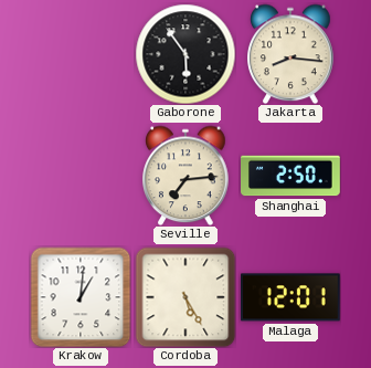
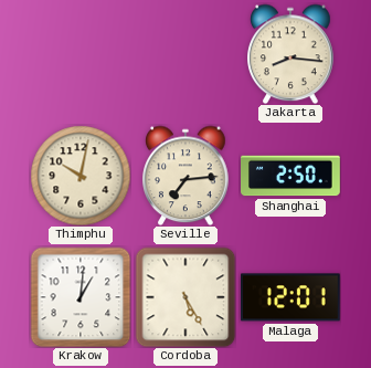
Gaborone: 5:54 -> none (185, 54)
Thimphu: none -> 10:02 (81, 176)
